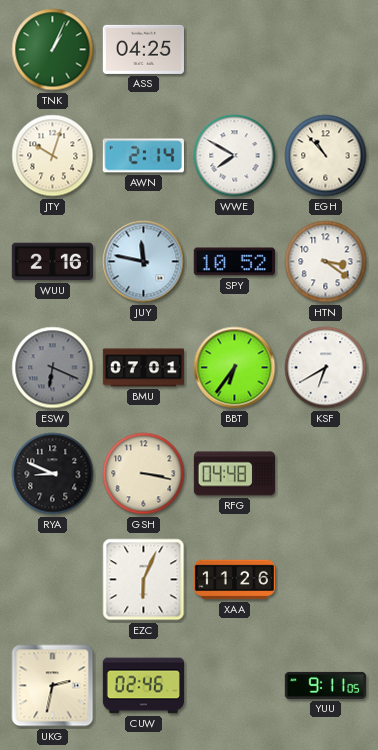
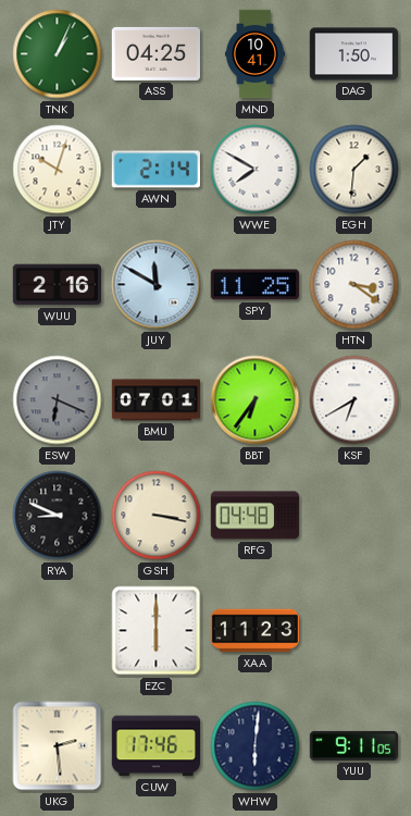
MND: none -> 10:41 (254, 54)
DAG: none -> 1:50 (353, 54)
EGH: 10:53 -> 1:31 (354, 170)
JUY: 11:47 -> 11:50 (157, 285)
SPY: 10:52 -> 11:25 (254, 285)
EZC: 6:04 -> 6:00 (157, 631)
XAA: 11:26 -> 11:23 (256, 631)
UKG: 2:32 -> 2:29 (58, 746)
CUW: 02:46 -> 17:46 (155, 746)
WHW: none -> 6:01 (256, 746)
